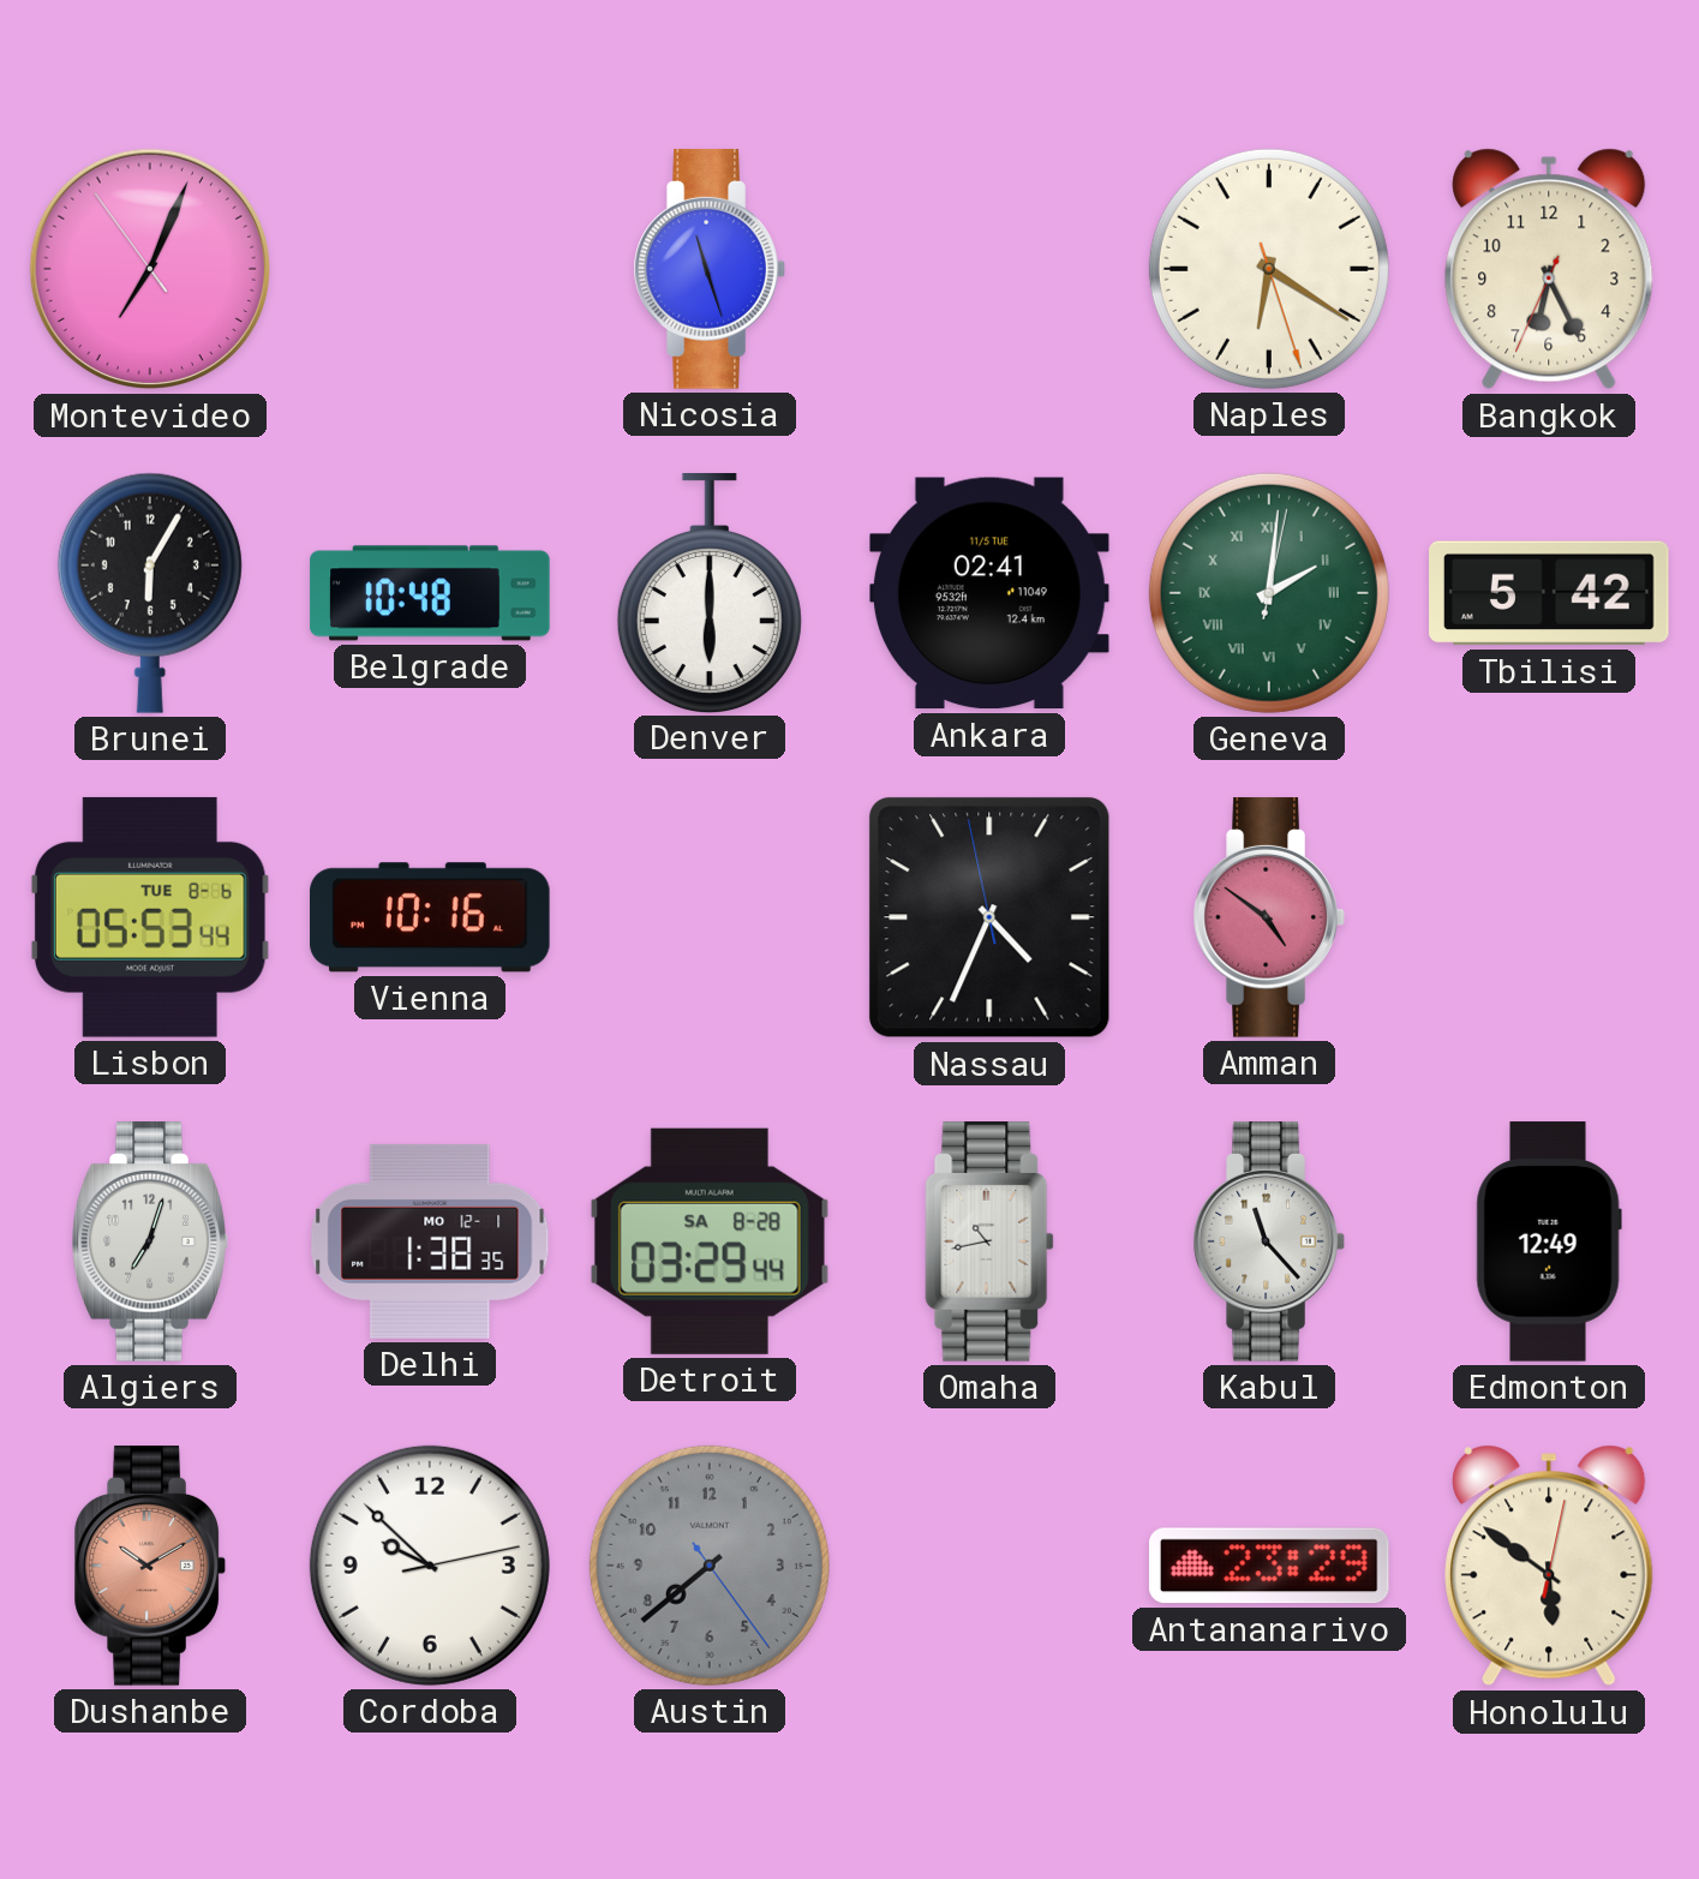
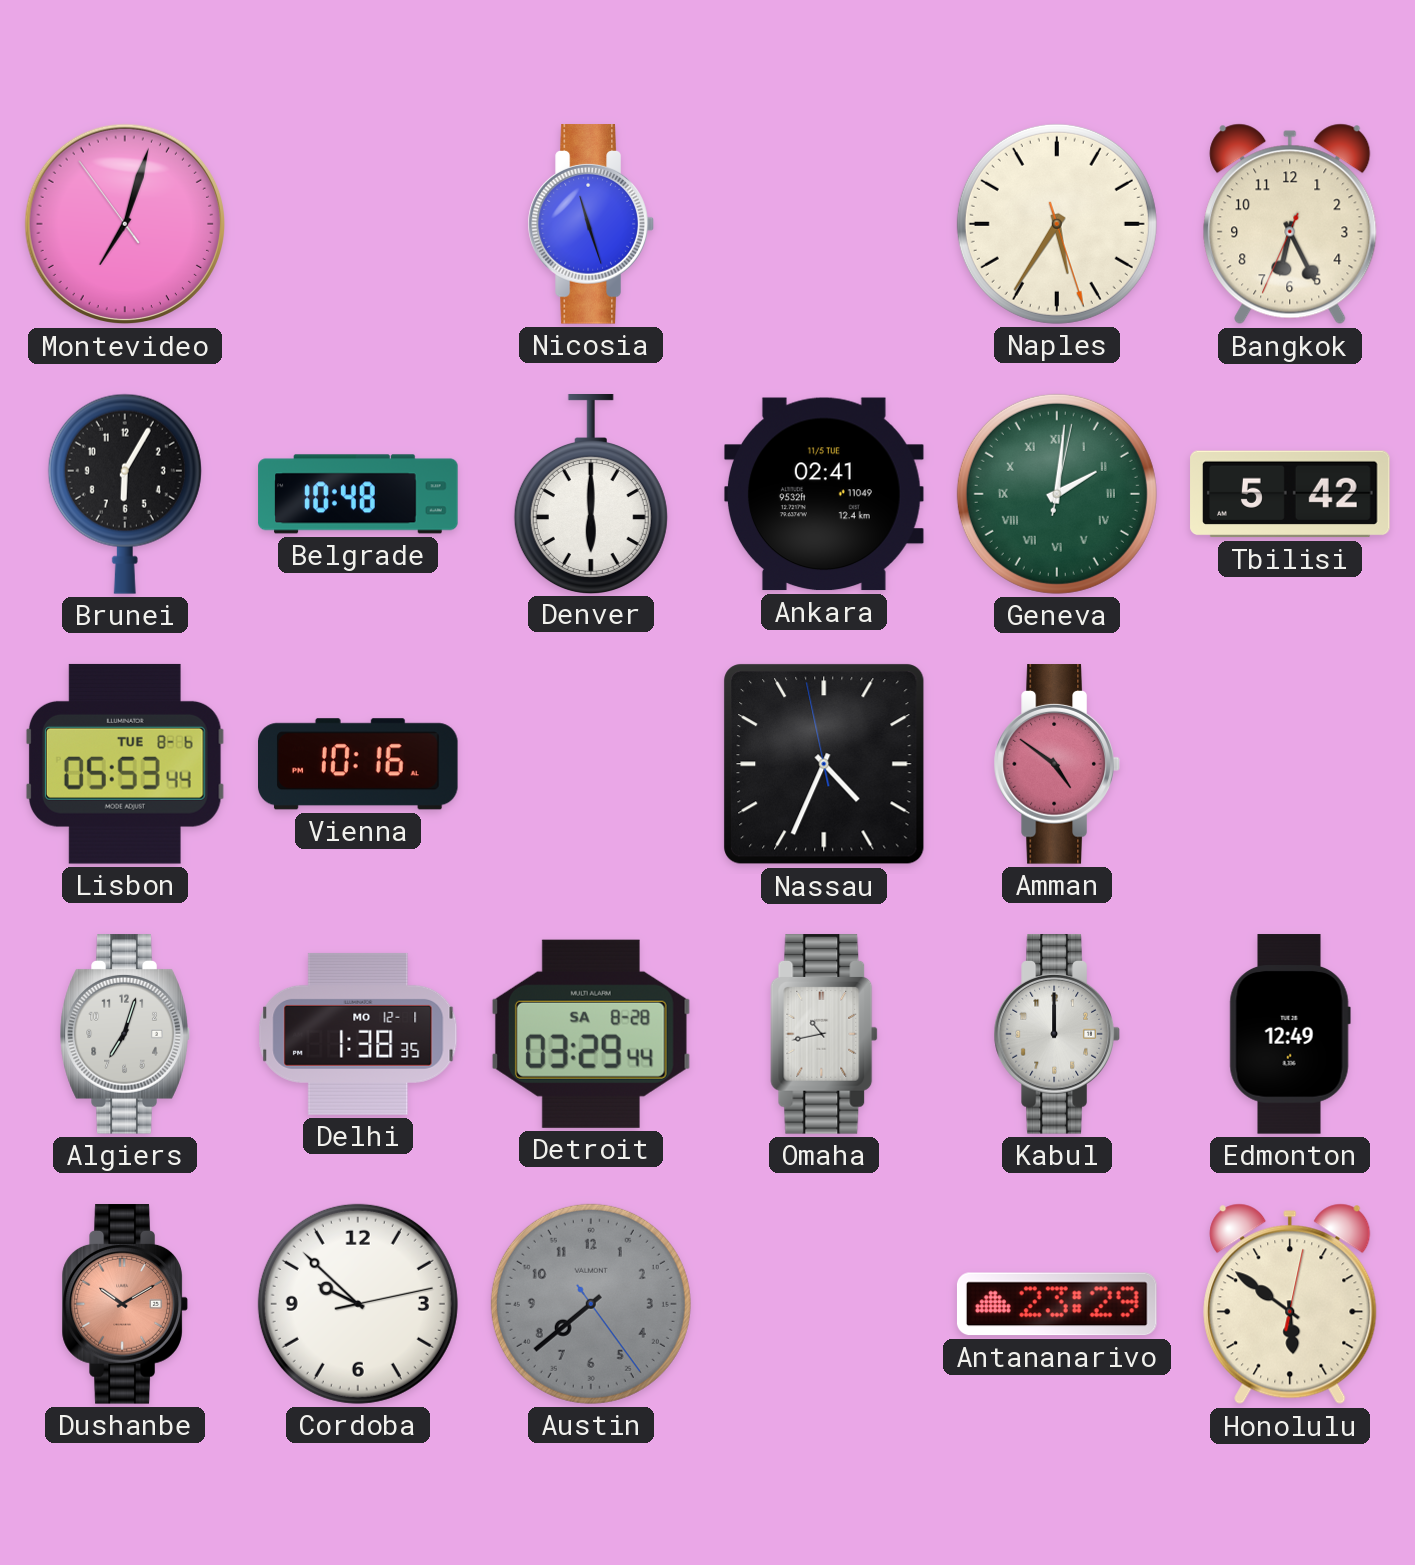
Montevideo: 7:03 -> 7:02 (125, 224)
Naples: 6:20 -> 5:35 (1057, 224)
Kabul: 11:23 -> 12:00 (1057, 1034)
